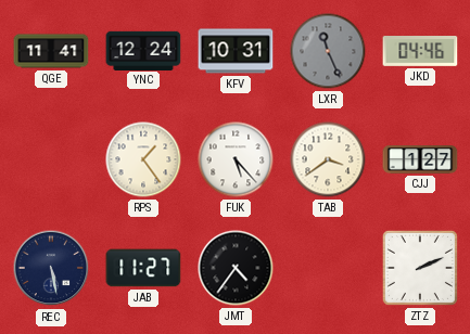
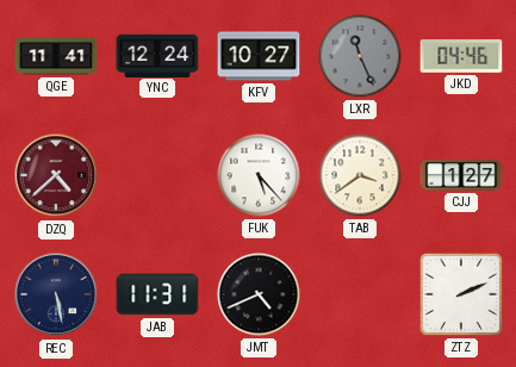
KFV: 10:31 -> 10:27 (259, 56)
DZQ: none -> 4:38 (56, 175)
RPS: 1:24 -> none (143, 159)
JAB: 11:27 -> 11:31 (157, 294)
JMT: 4:36 -> 4:41 (259, 294)
